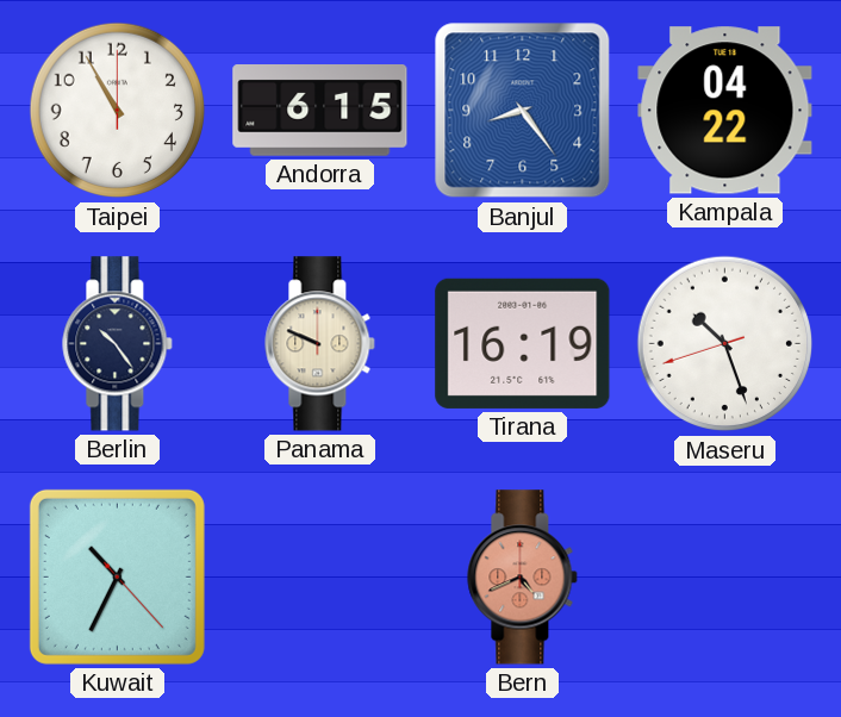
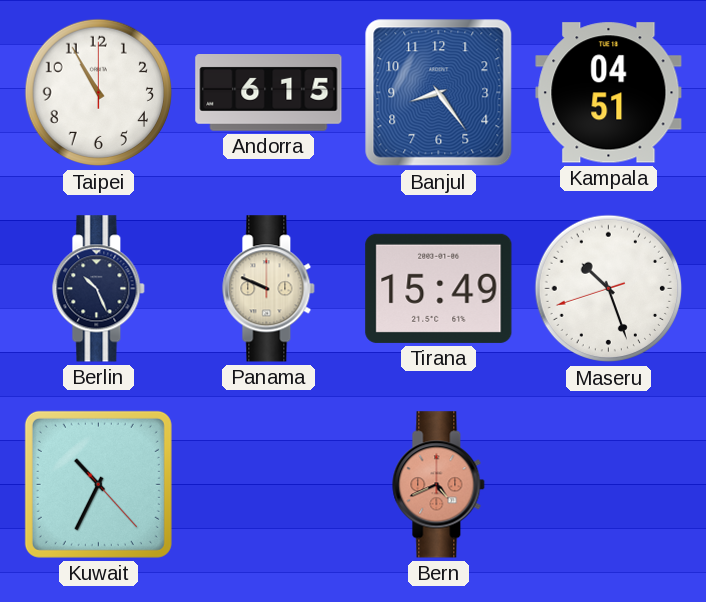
Kampala: 04:22 -> 04:51 (609, 93)
Berlin: 10:24 -> 10:26 (99, 289)
Tirana: 16:19 -> 15:49 (439, 288)
